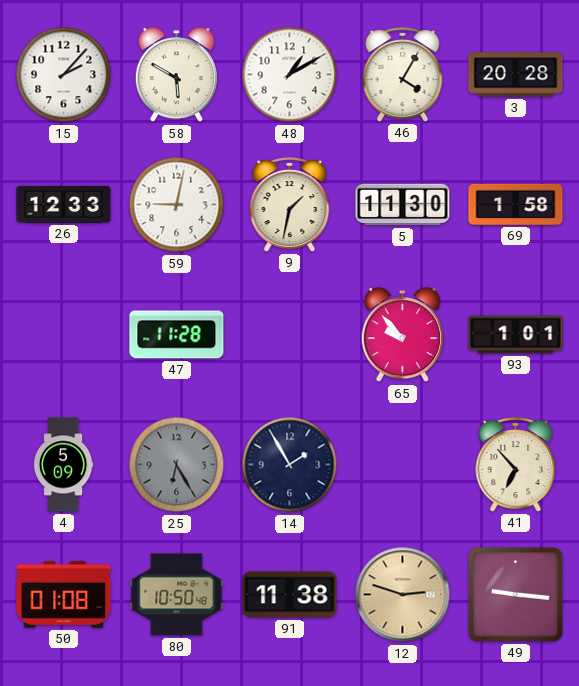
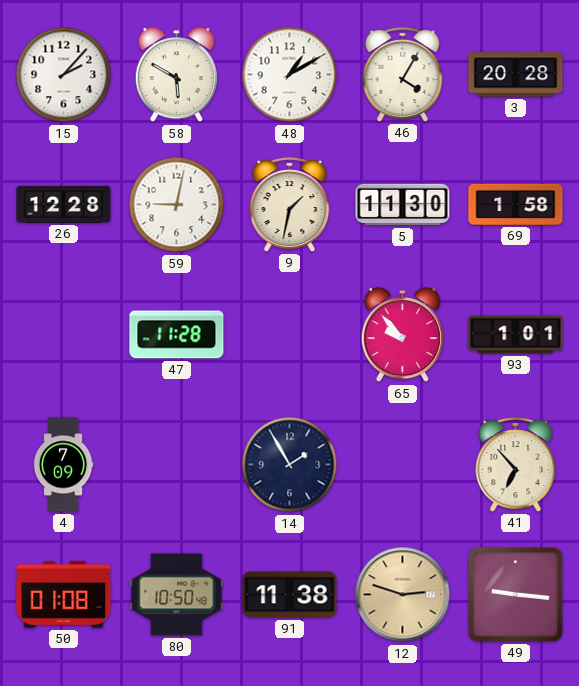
26: 12:33 -> 12:28 (64, 204)
4: 5:09 -> 7:09 (63, 465)
25: 6:25 -> none (177, 465)
